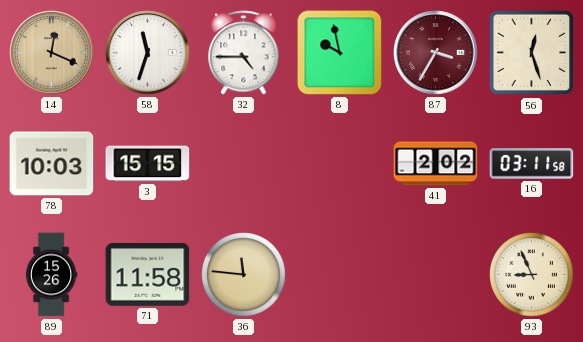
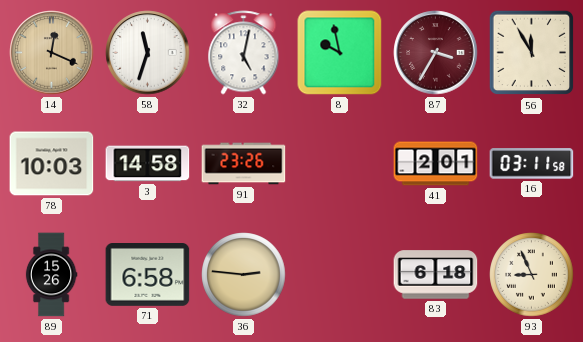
32: 4:45 -> 5:02 (244, 53)
56: 12:27 -> 11:55 (532, 53)
3: 15:15 -> 14:58 (148, 164)
91: none -> 23:26 (244, 164)
41: 2:02 -> 2:01 (436, 164)
71: 11:58 -> 6:58 (148, 275)
36: 11:46 -> 2:46 (244, 275)
83: none -> 6:18 (436, 275)
